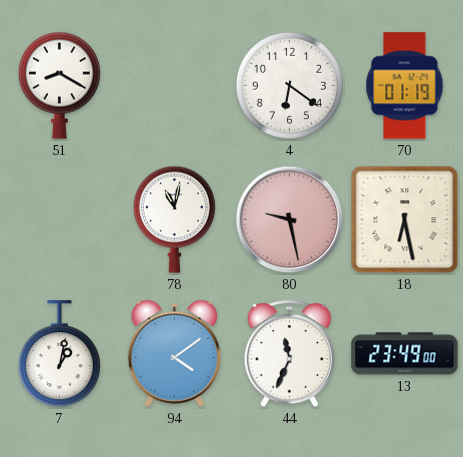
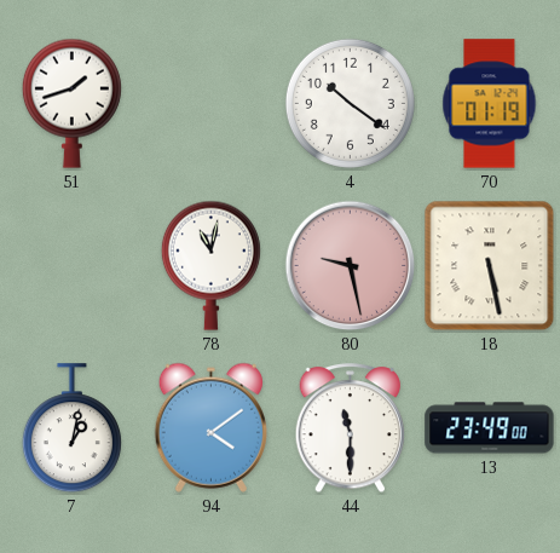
51: 8:20 -> 1:42 (71, 103)
4: 6:21 -> 10:21 (350, 103)
18: 6:28 -> 5:28 (490, 266)
44: 11:34 -> 11:30 (351, 428)
